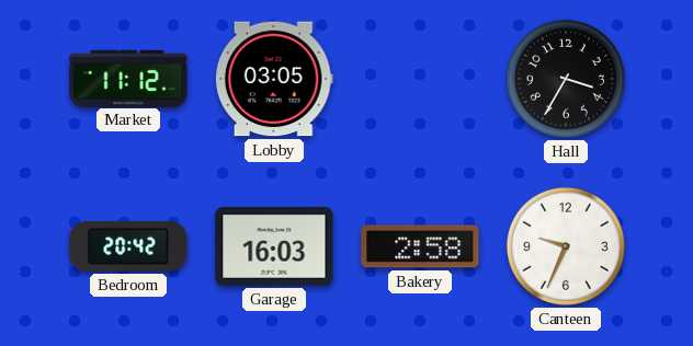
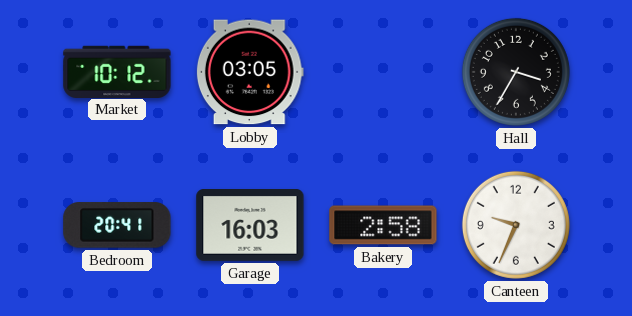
Market: 11:12 -> 10:12 (117, 71)
Bedroom: 20:42 -> 20:41 (117, 225)
